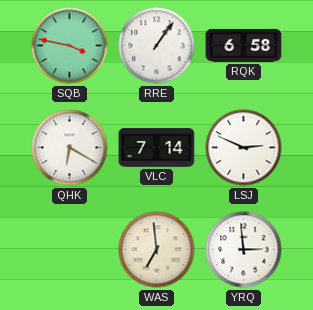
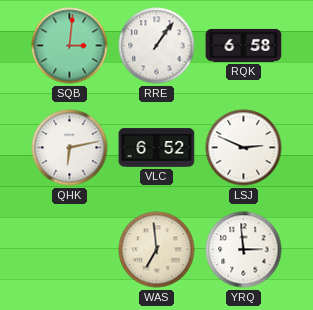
SQB: 3:47 -> 3:01 (70, 46)
QHK: 6:20 -> 6:13 (70, 148)
VLC: 7:14 -> 6:52 (157, 148)
